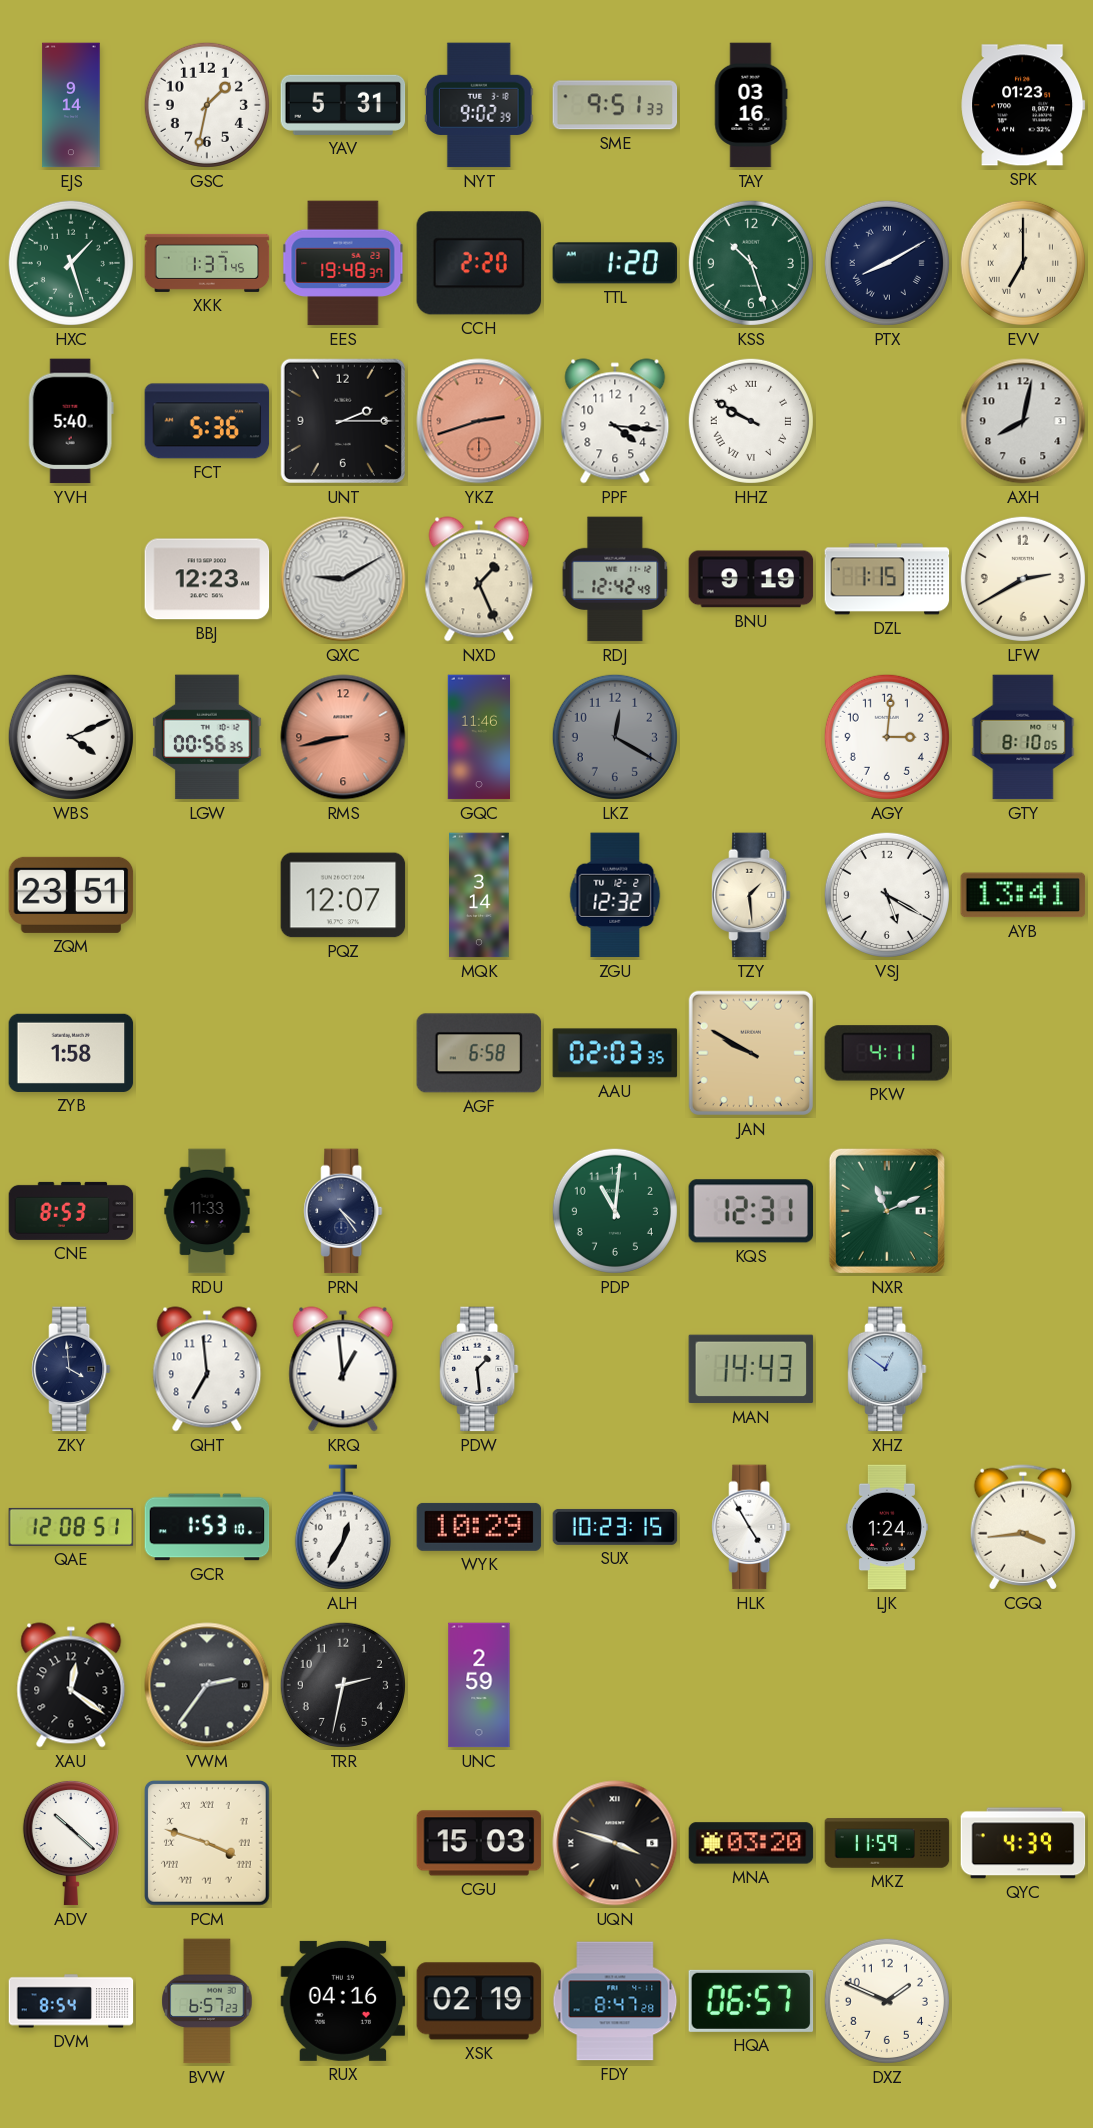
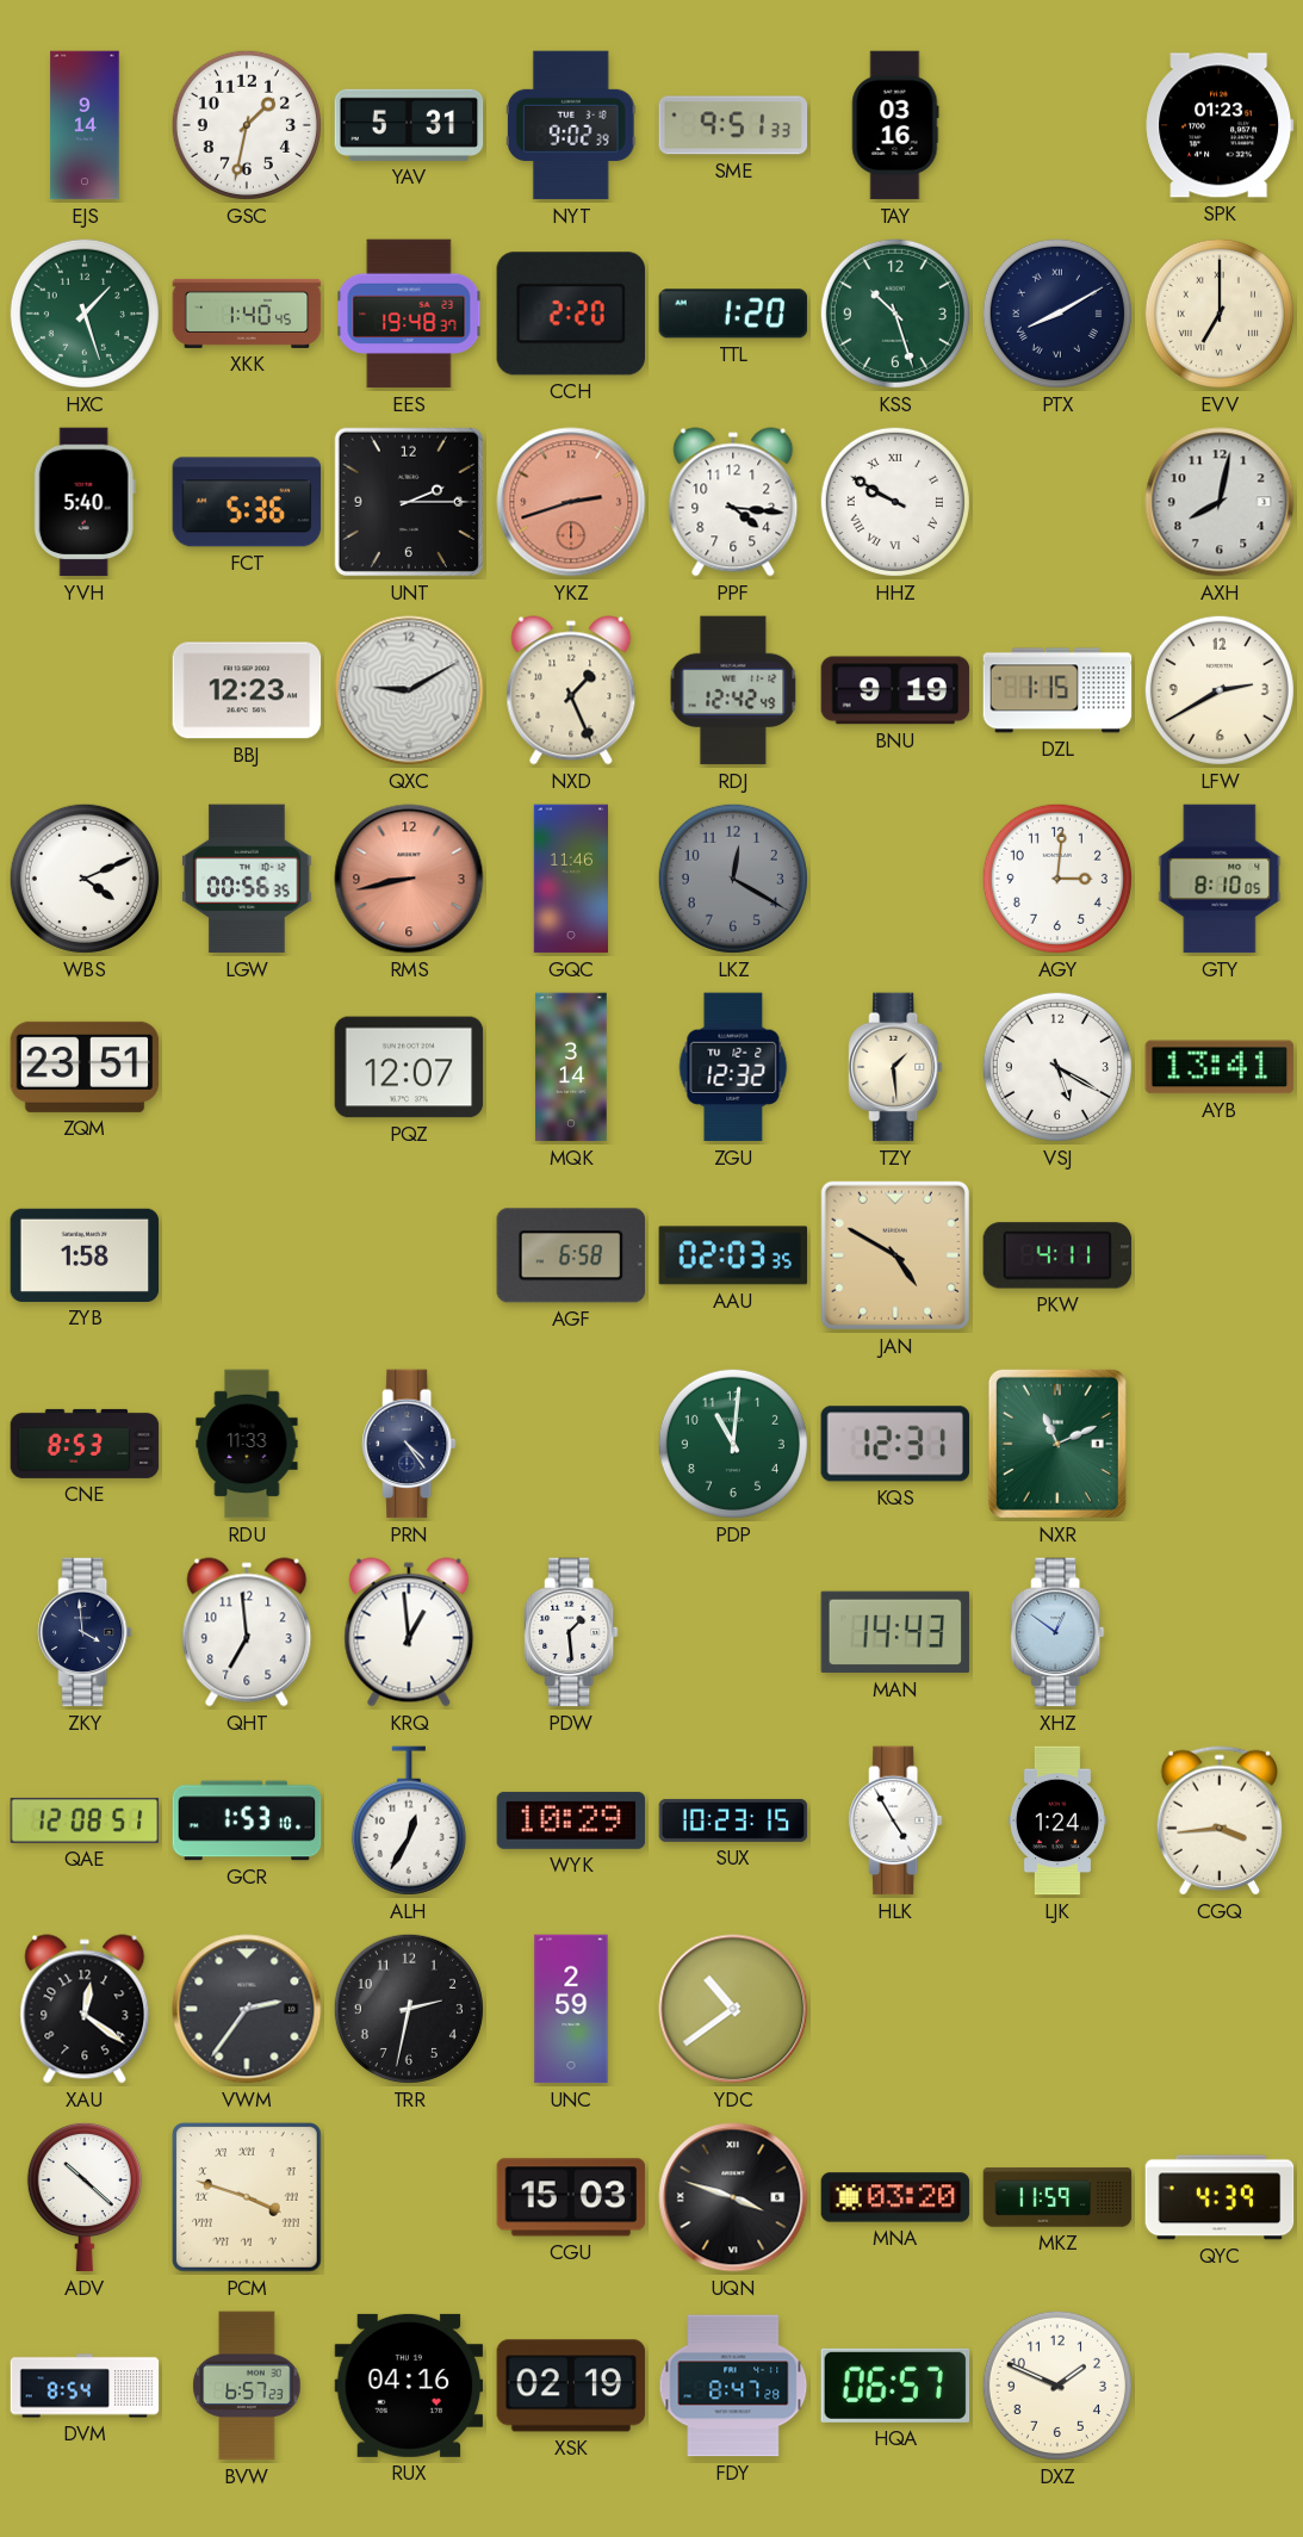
XKK: 1:37 -> 1:40 (247, 314)
JAN: 9:50 -> 4:50 (895, 1255)
YDC: none -> 10:39 (733, 2009)
